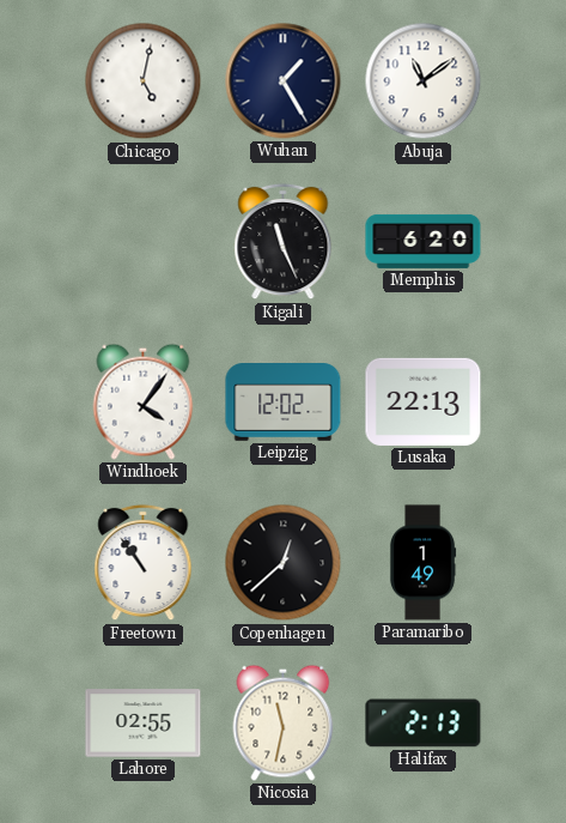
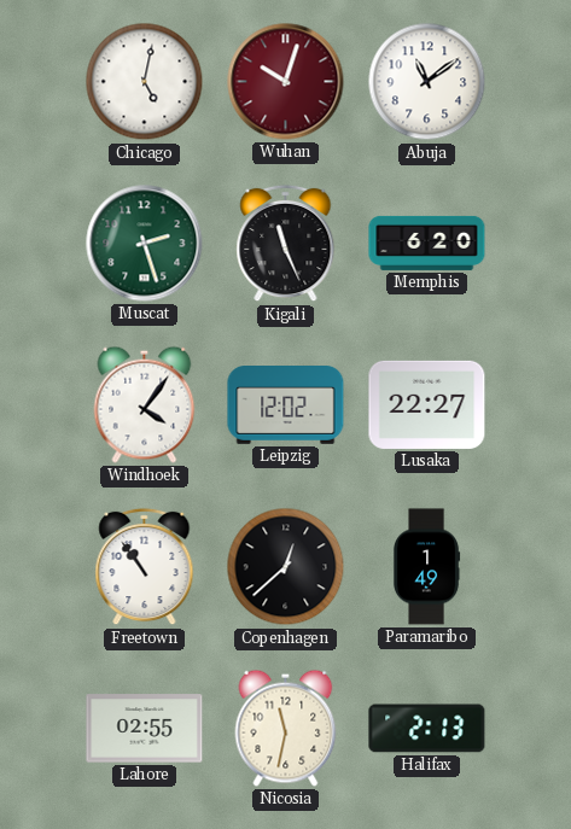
Wuhan: 1:25 -> 10:03 (286, 82)
Wuhan dial: navy -> burgundy (286, 82)
Muscat: none -> 2:27 (145, 244)
Lusaka: 22:13 -> 22:27 (427, 404)
